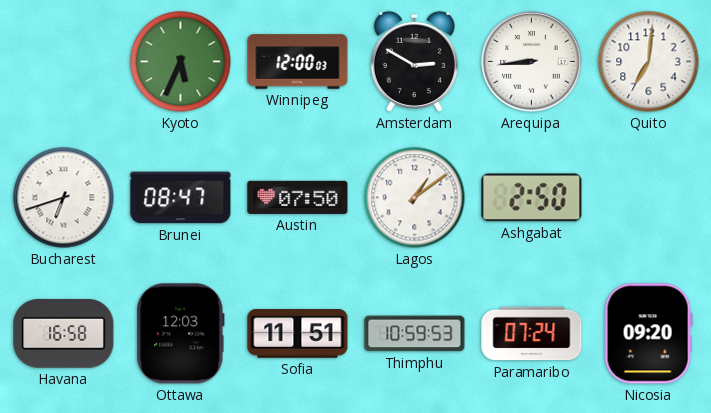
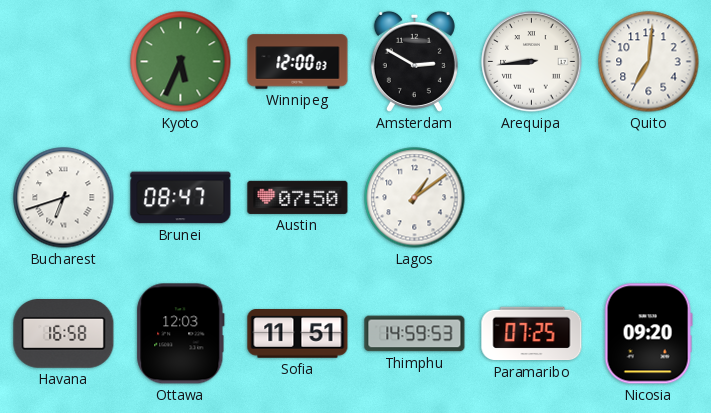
Ashgabat: 2:50 -> none (532, 198)
Thimphu: 10:59 -> 14:59 (415, 334)
Paramaribo: 07:24 -> 07:25 (532, 334)
